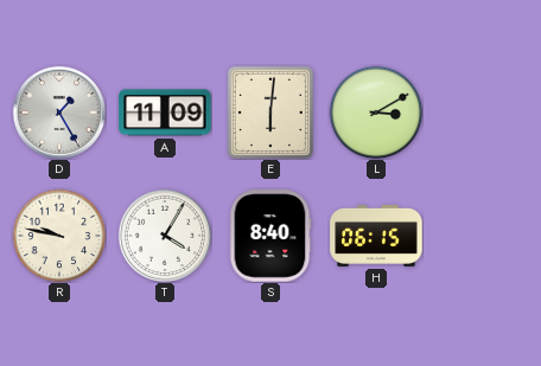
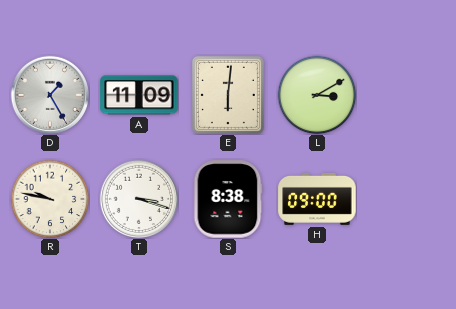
T: 4:05 -> 3:18 (138, 199)
S: 8:40 -> 8:38 (228, 199)
H: 06:15 -> 09:00 (317, 199)
